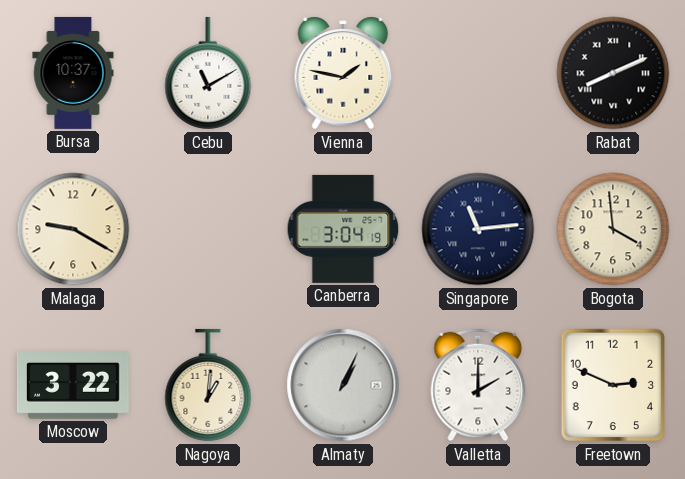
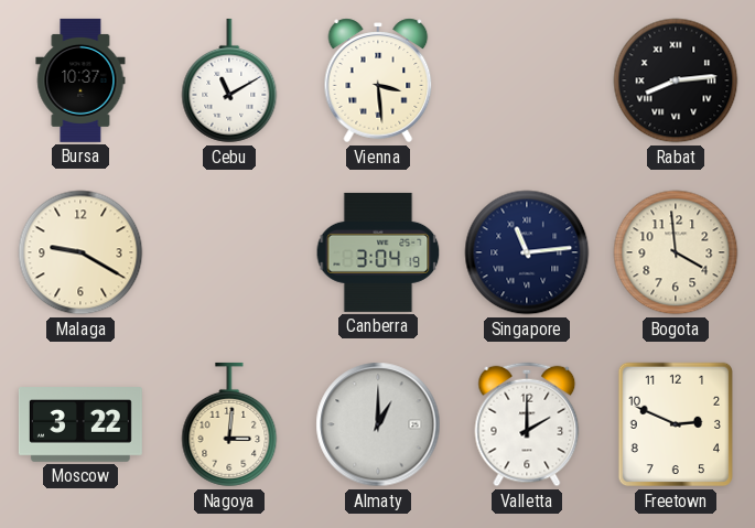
Vienna: 1:47 -> 3:29 (378, 80)
Rabat: 8:11 -> 8:14 (676, 80)
Nagoya: 1:01 -> 3:01 (229, 424)
Almaty: 1:04 -> 1:00 (378, 424)
